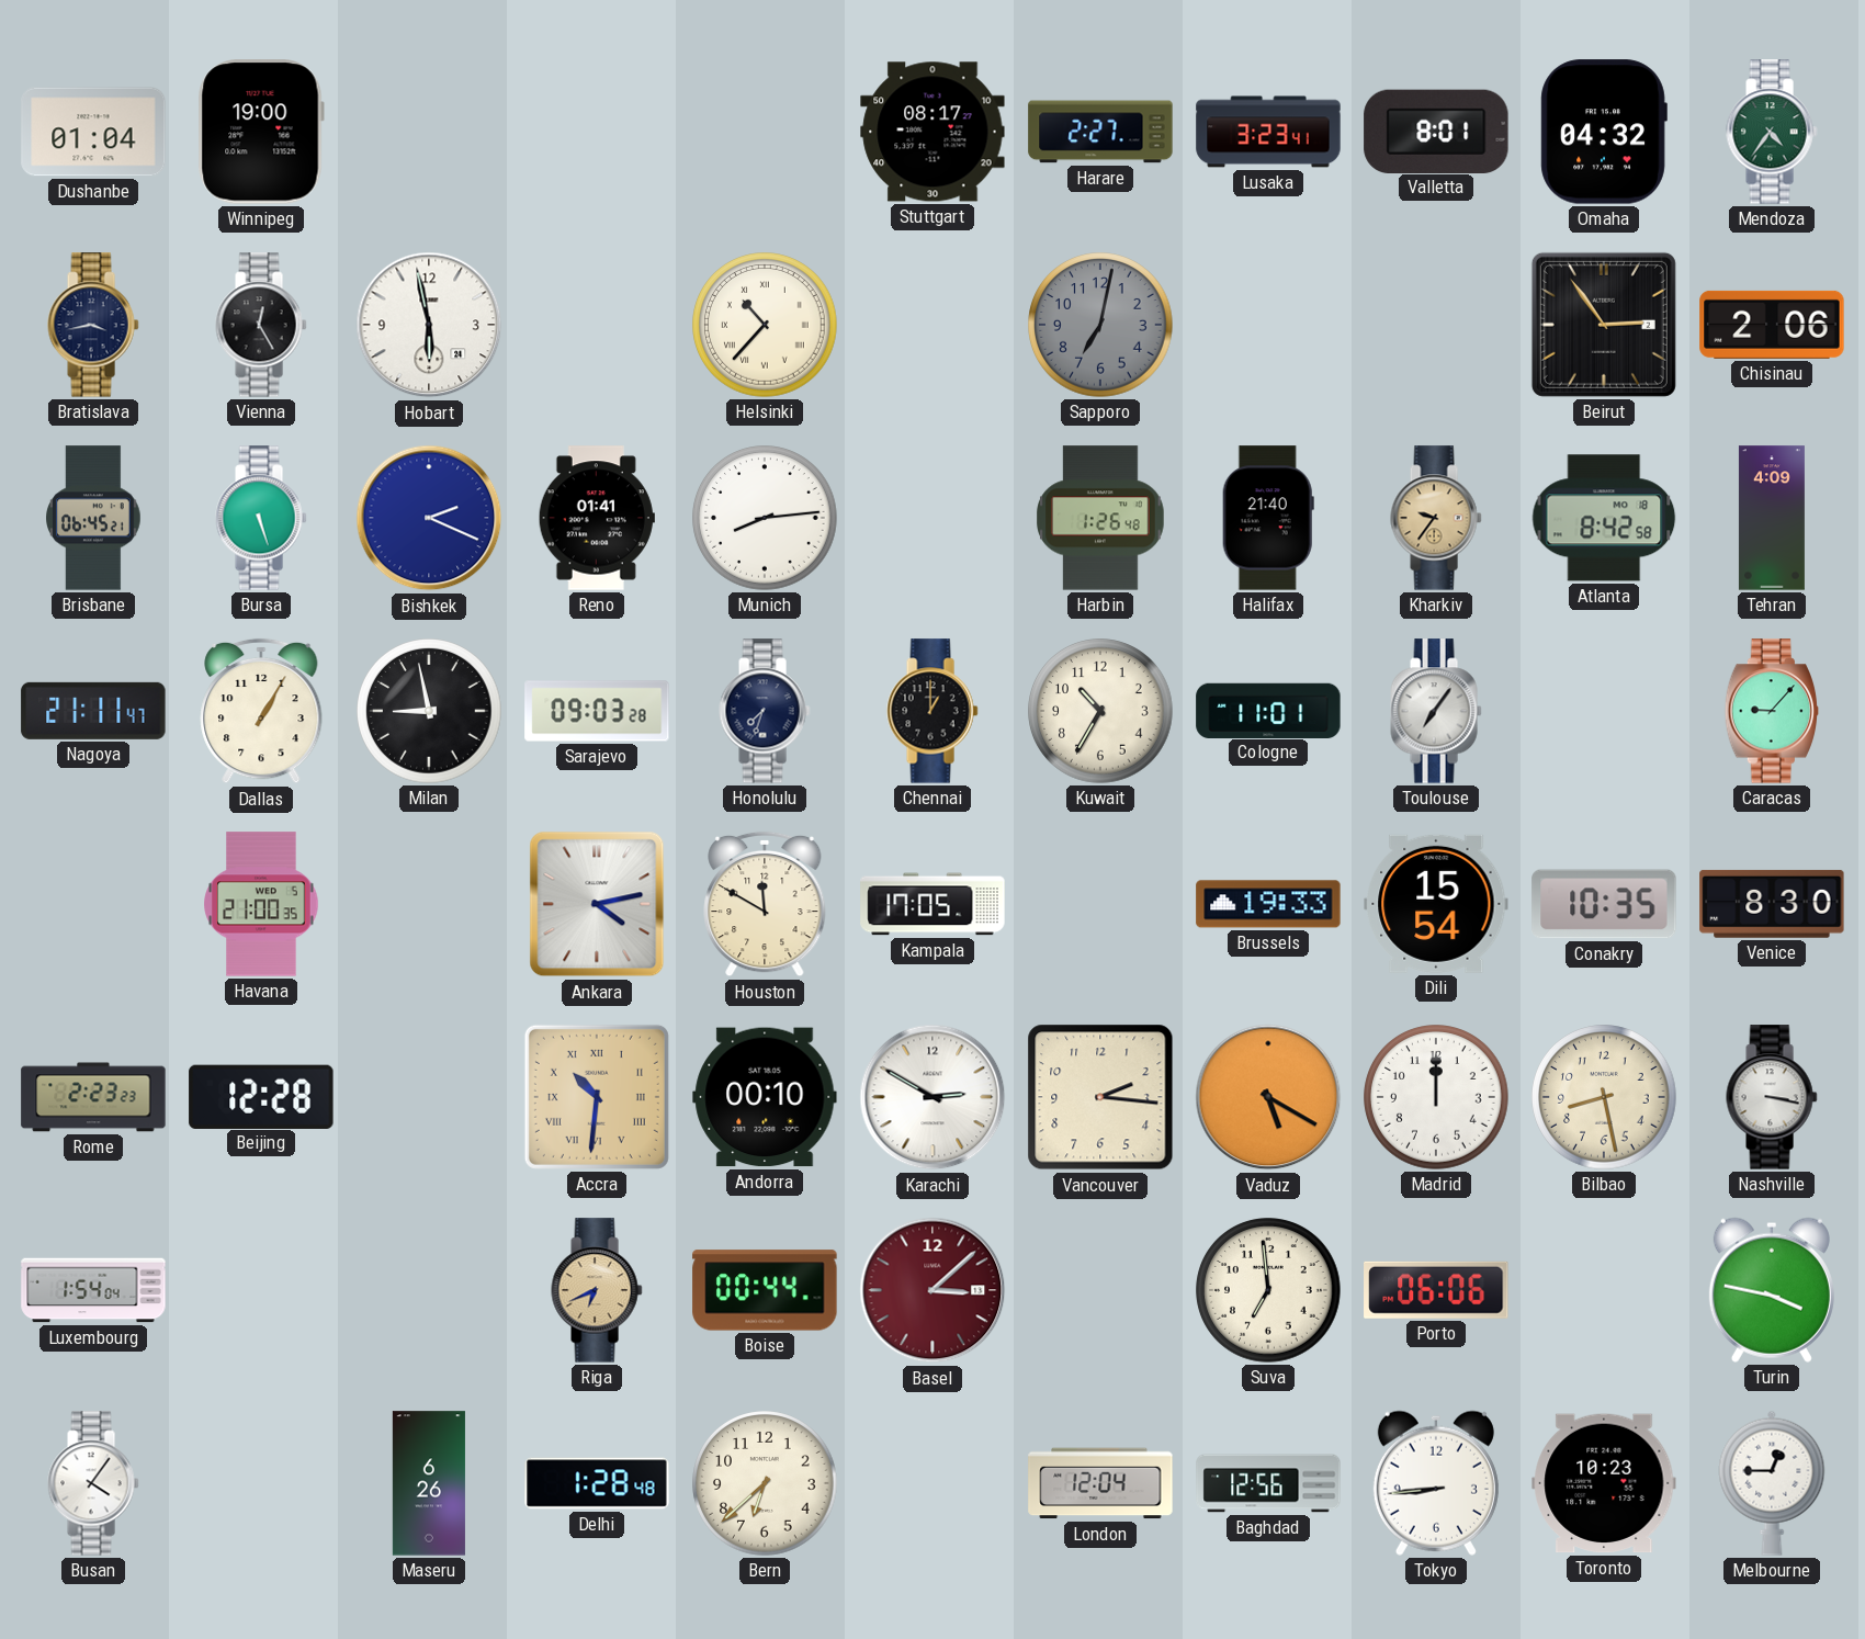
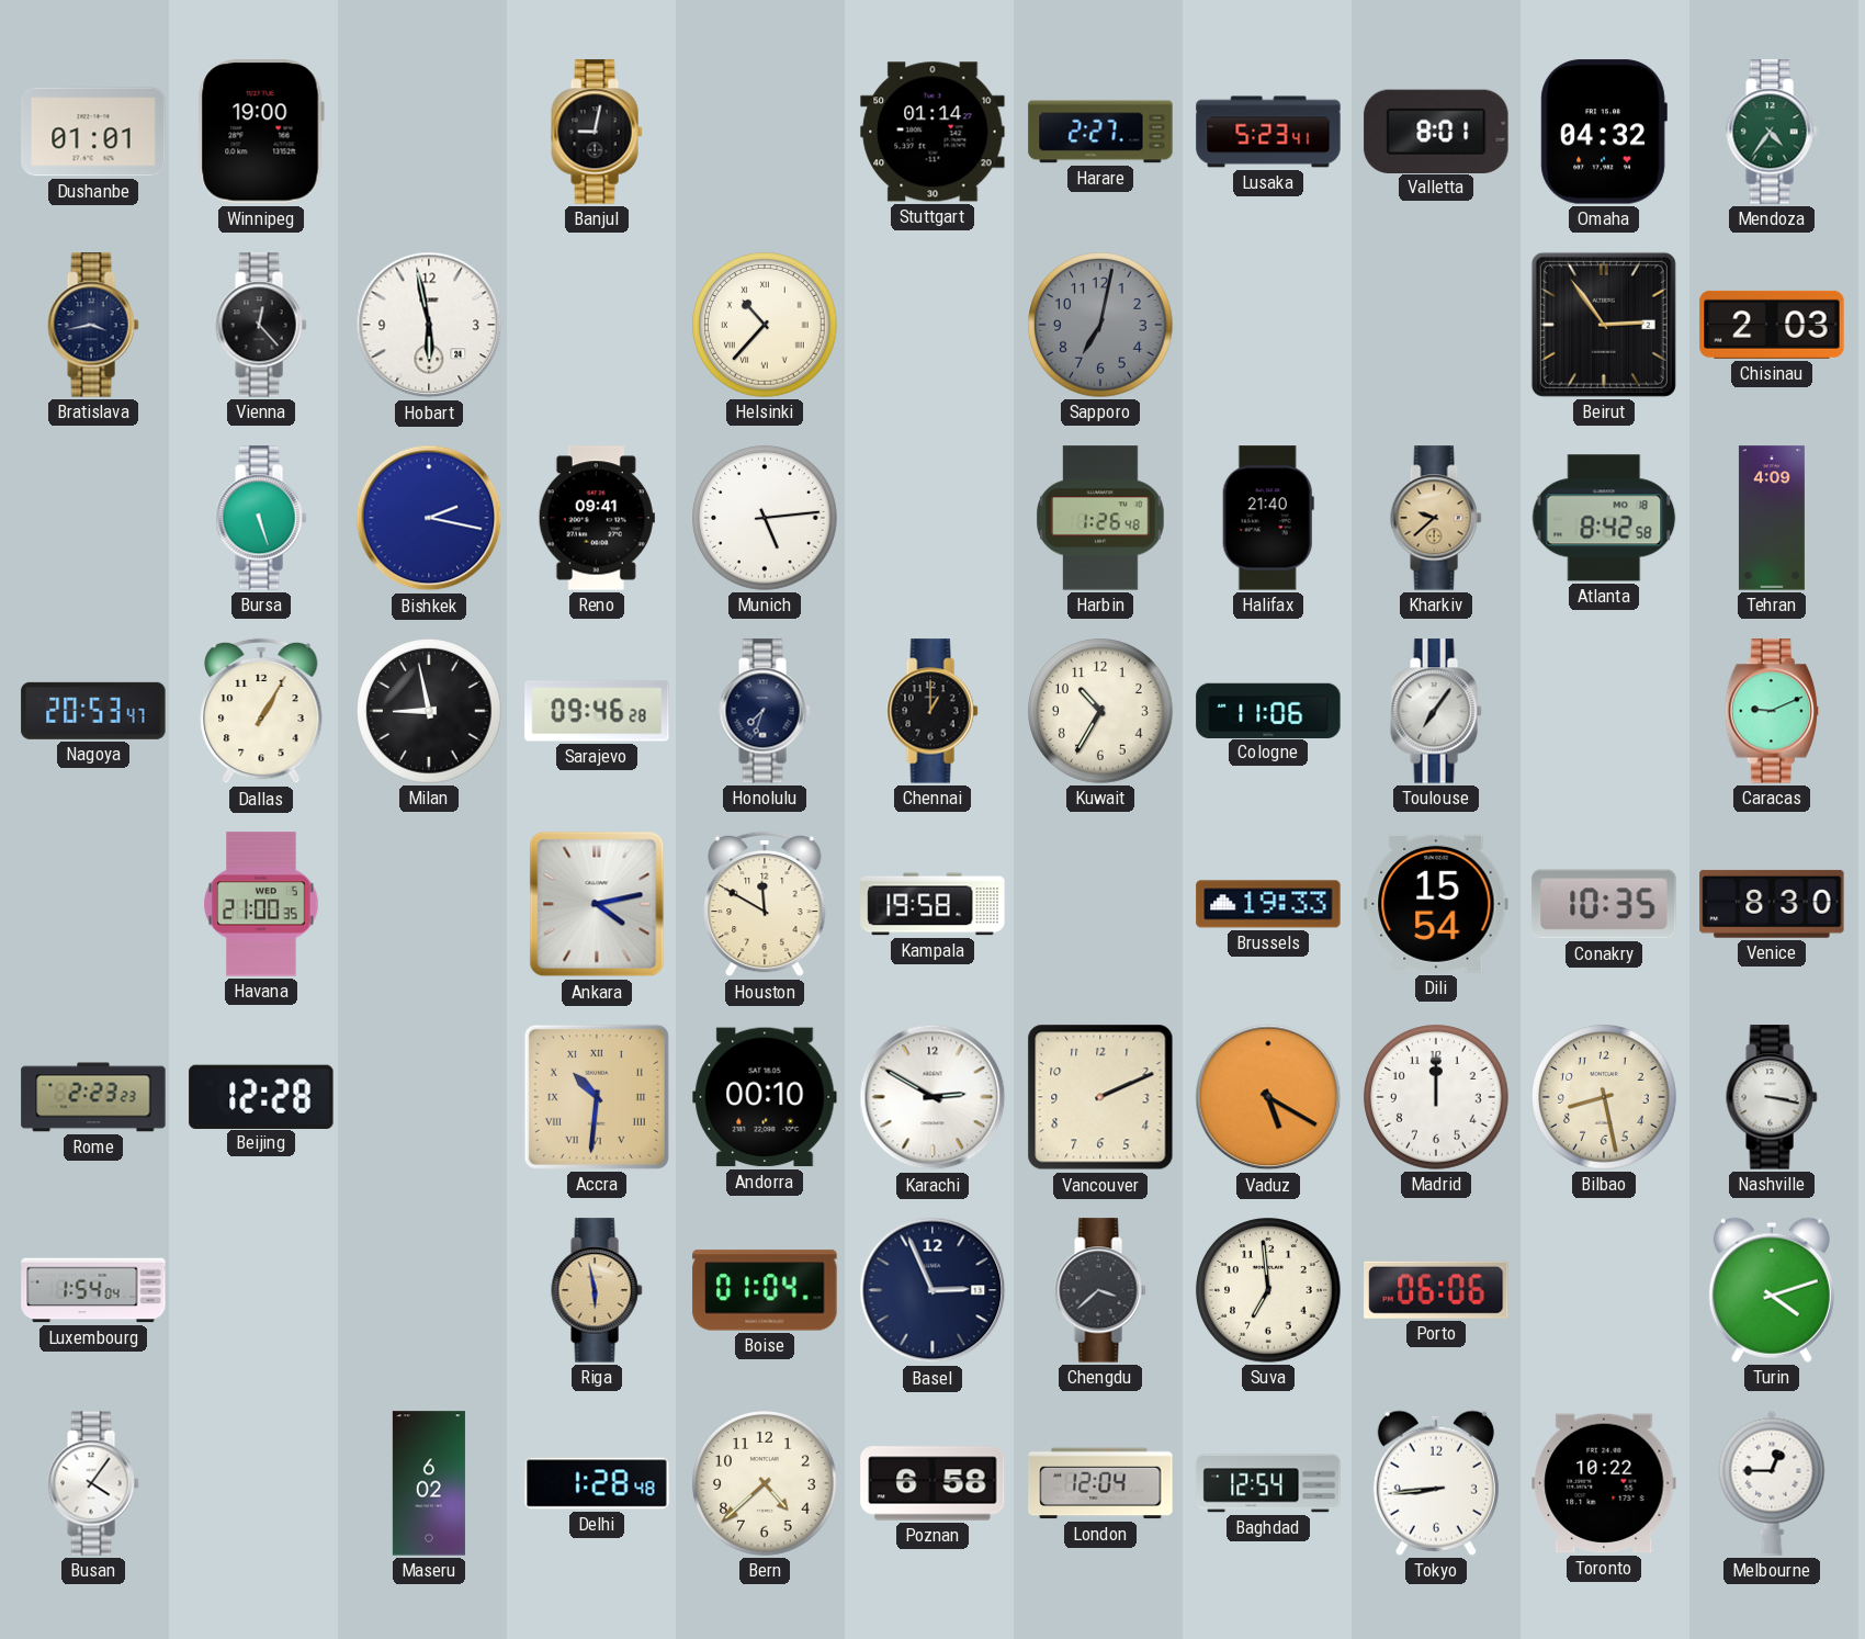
Dushanbe: 01:04 -> 01:01 (93, 132)
Banjul: none -> 9:02 (597, 132)
Stuttgart: 08:17 -> 01:14 (933, 132)
Lusaka: 3:23 -> 5:23 (1268, 132)
Vienna: 12:25 -> 12:23 (261, 325)
Chisinau: 2:06 -> 2:03 (1772, 325)
Brisbane: 06:45 -> none (94, 518)
Bishkek: 2:19 -> 2:17 (429, 518)
Reno: 01:41 -> 09:41 (597, 518)
Munich: 8:14 -> 5:14 (765, 518)
Kharkiv: 9:36 -> 9:38 (1436, 518)
Nagoya: 21:11 -> 20:53 (93, 711)
Sarajevo: 09:03 -> 09:46 (597, 711)
Cologne: 11:01 -> 11:06 (1268, 710)
Caracas: 9:07 -> 9:11 (1772, 711)
Kampala: 17:05 -> 19:58 (933, 904)
Vancouver: 2:16 -> 2:11 (1100, 1097)
Riga: 6:41 -> 5:58 (597, 1290)
Boise: 00:44 -> 01:04 (765, 1290)
Basel: 3:08 -> 2:56 (933, 1290)
Basel dial: burgundy -> navy (933, 1290)
Chengdu: none -> 3:38 (1100, 1290)
Turin: 3:47 -> 4:12 (1772, 1290)
Maseru: 6:26 -> 6:02 (429, 1483)
Bern: 6:38 -> 4:38 (765, 1483)
Poznan: none -> 6:58 (933, 1483)
Baghdad: 12:56 -> 12:54 (1268, 1483)
Toronto: 10:23 -> 10:22 (1604, 1483)
